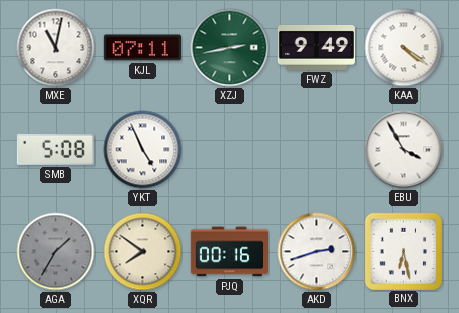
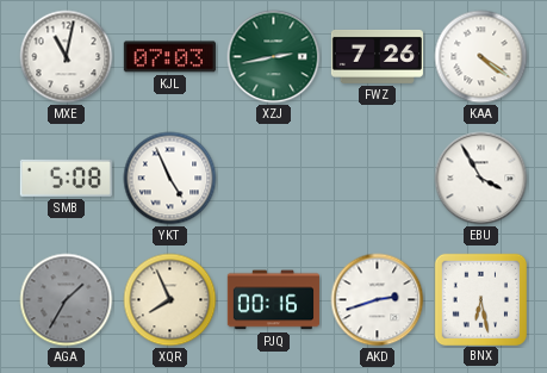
KJL: 07:11 -> 07:03 (169, 57)
FWZ: 9:49 -> 7:26 (377, 56)
XQR: 7:51 -> 7:56 (170, 300)
